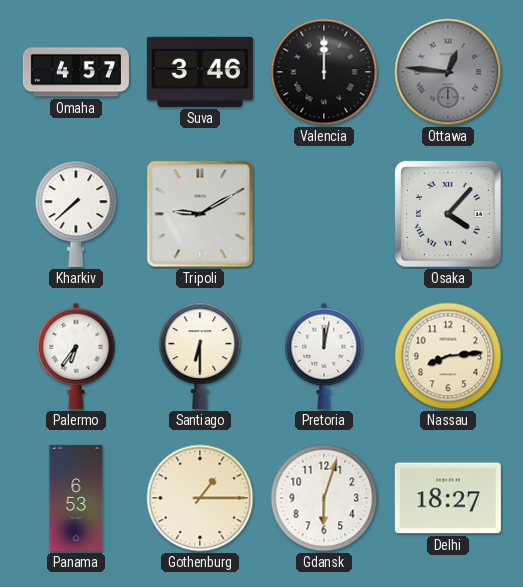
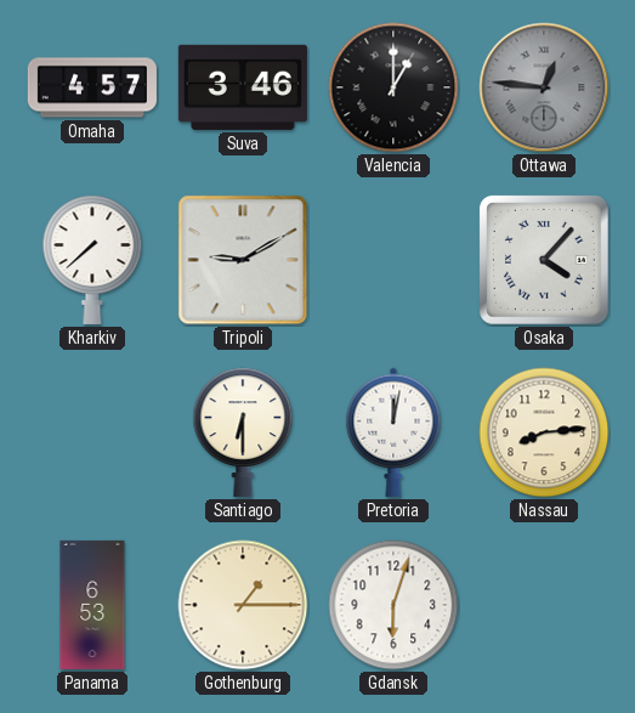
Valencia: 12:00 -> 1:00 (393, 87)
Palermo: 6:36 -> none (76, 356)
Delhi: 18:27 -> none (448, 498)
